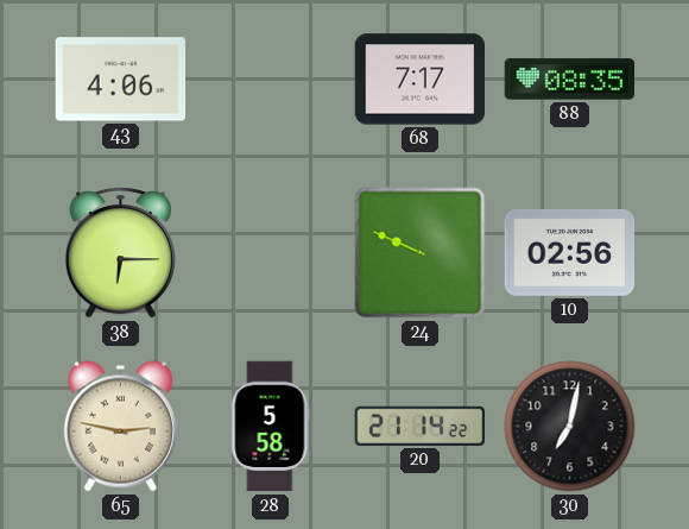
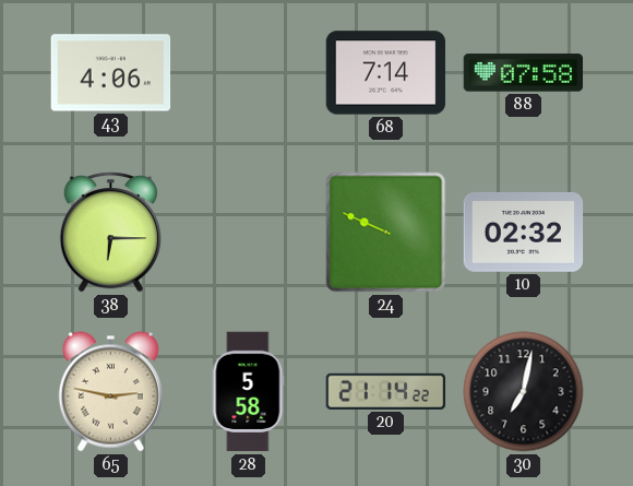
68: 7:17 -> 7:14 (386, 73)
88: 08:35 -> 07:58 (524, 73)
10: 02:56 -> 02:32 (524, 233)
